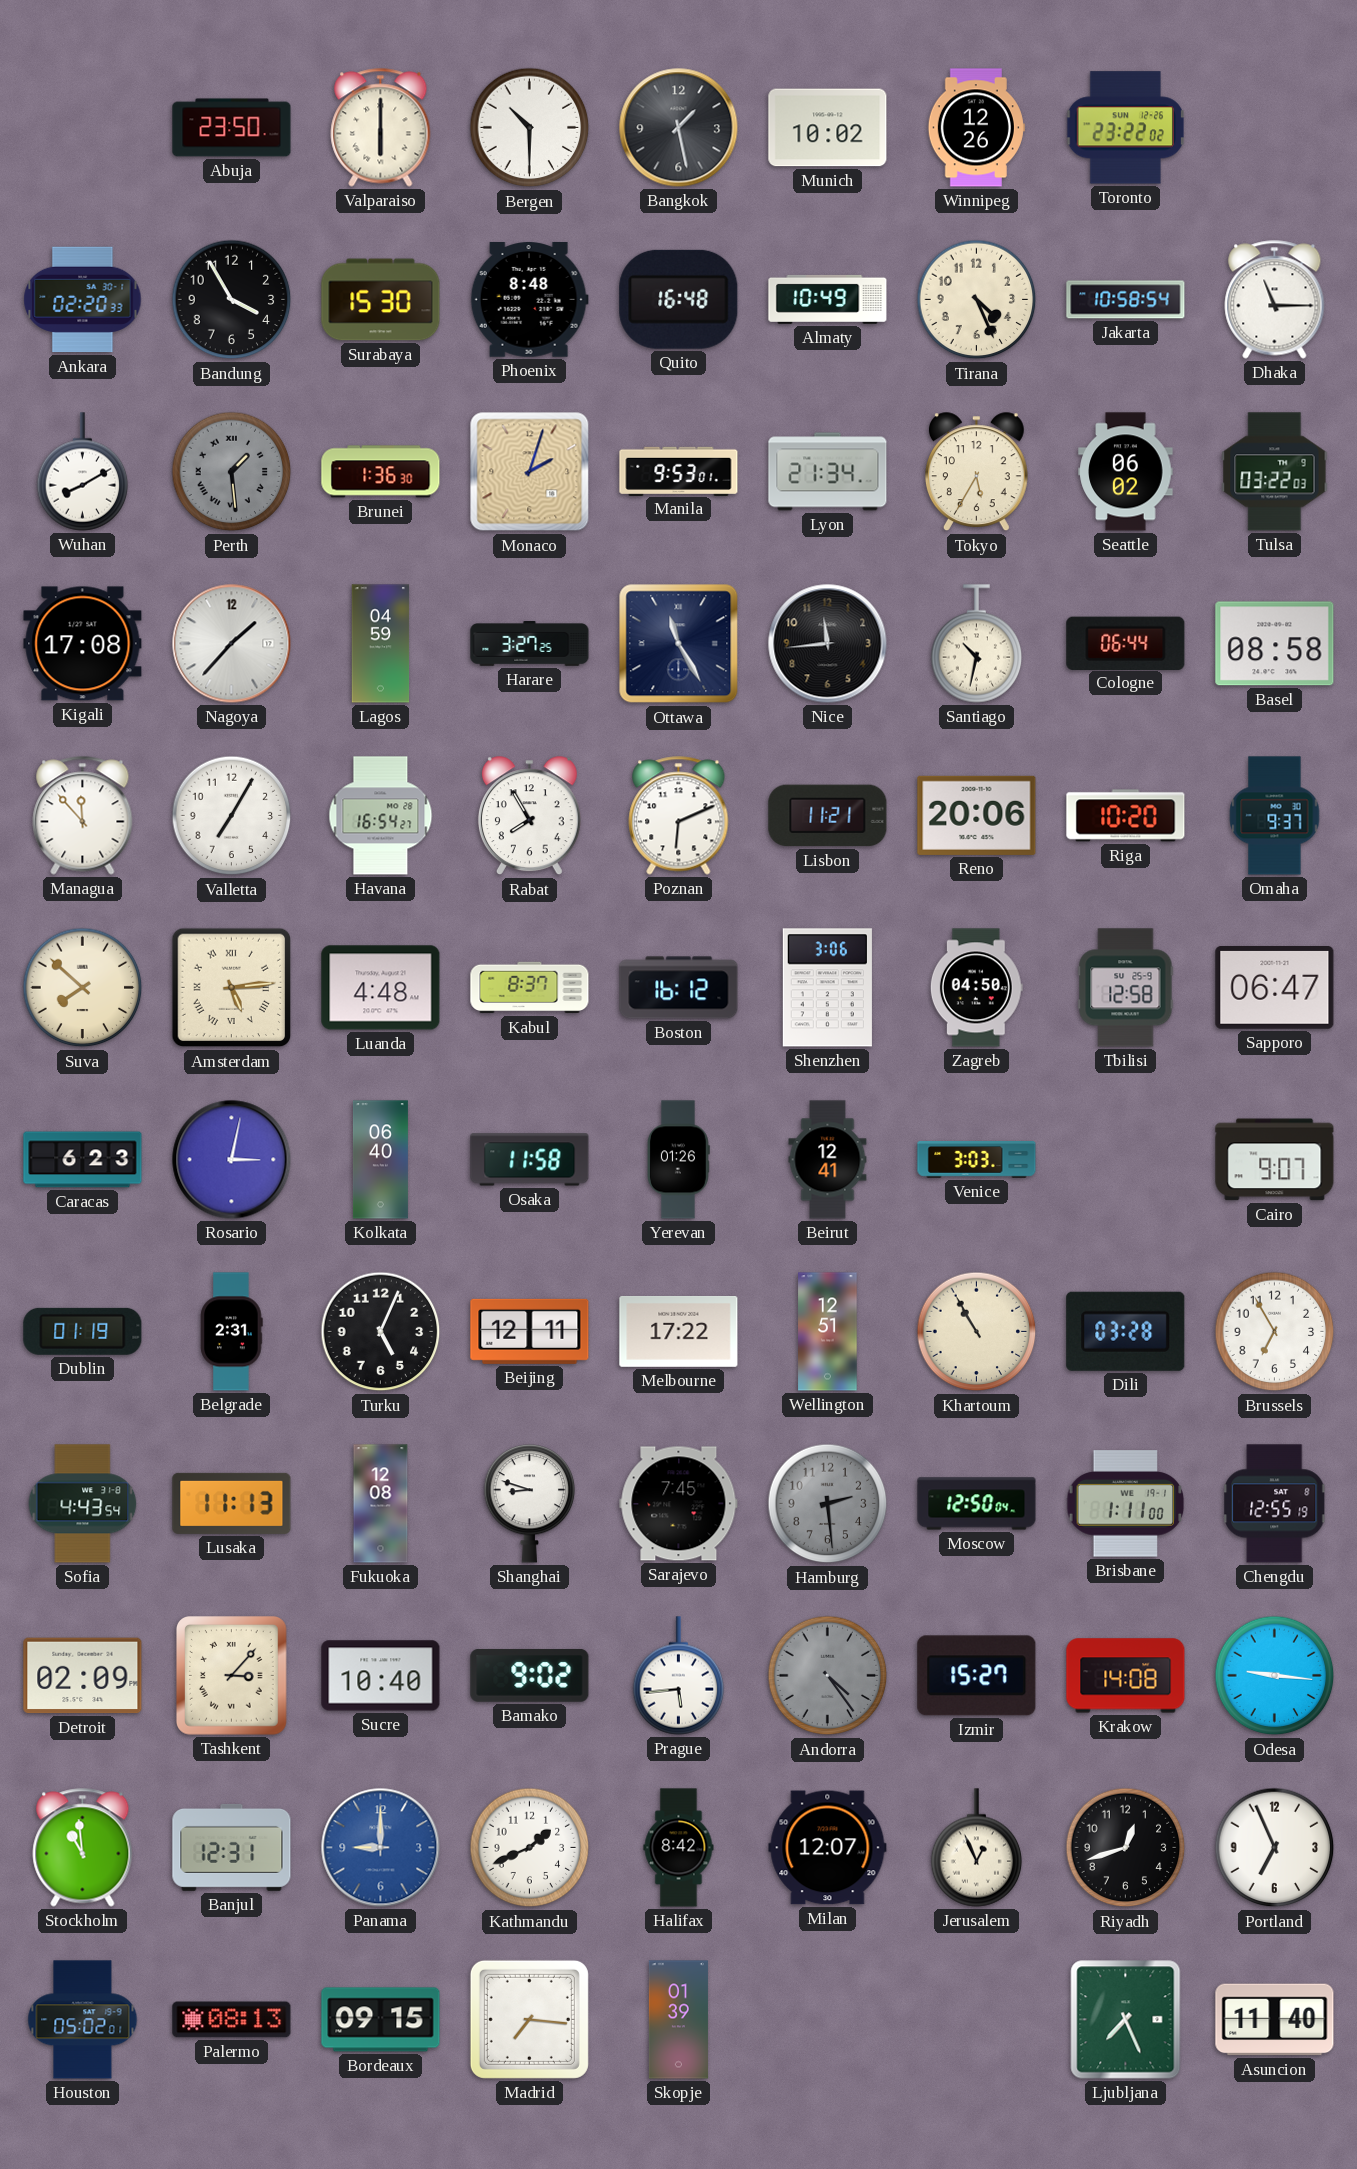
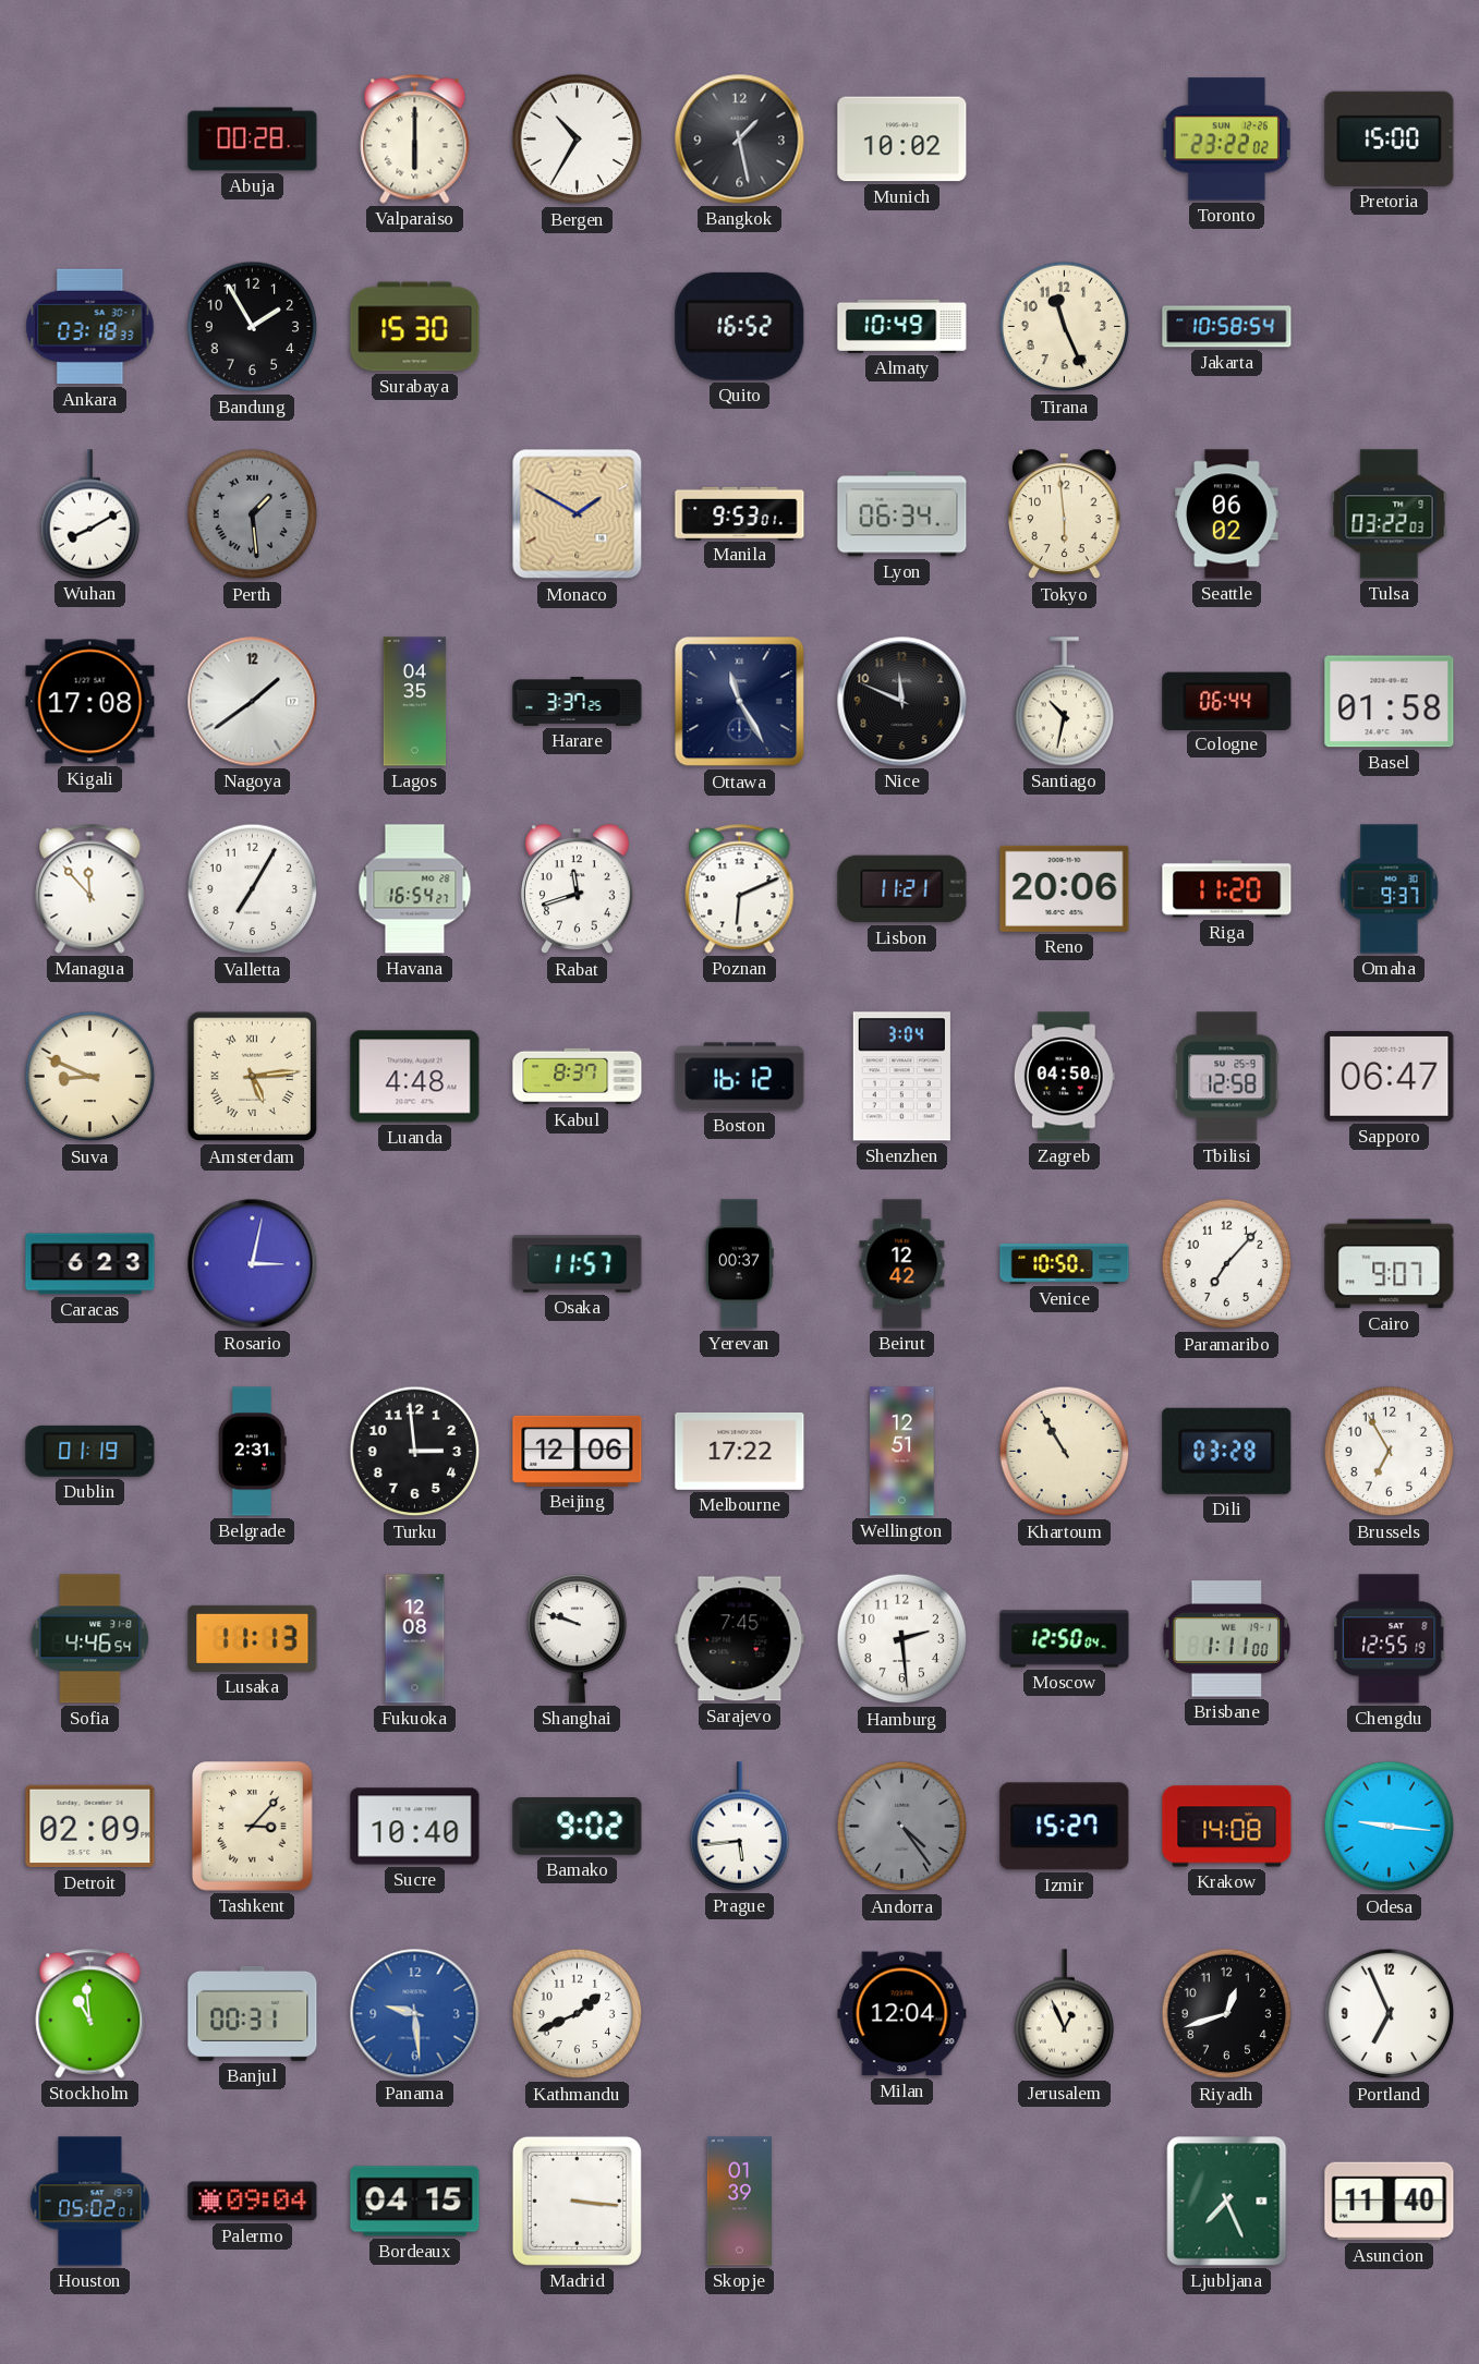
Abuja: 23:50 -> 00:28 (253, 140)
Bergen: 10:30 -> 10:35 (578, 140)
Winnipeg: 12:26 -> none (976, 128)
Pretoria: none -> 15:00 (1390, 138)
Ankara: 02:20 -> 03:18 (90, 327)
Bandung: 3:55 -> 1:55 (253, 327)
Phoenix: 8:48 -> none (529, 300)
Quito: 16:48 -> 16:52 (740, 326)
Tirana: 4:26 -> 11:26 (1065, 327)
Dhaka: 11:15 -> none (1275, 300)
Brunei: 1:36 -> none (381, 472)
Monaco: 2:03 -> 1:50 (578, 514)
Lyon: 21:34 -> 06:34 (902, 514)
Tokyo: 5:35 -> 5:59 (1064, 514)
Nagoya: 1:37 -> 1:39 (253, 702)
Lagos: 04:59 -> 04:35 (415, 702)
Harare: 3:27 -> 3:37 (578, 702)
Nice: 11:44 -> 11:49 (902, 702)
Basel: 08:58 -> 01:58 (1390, 702)
Rabat: 7:55 -> 11:42 (577, 889)
Riga: 10:20 -> 11:20 (1227, 889)
Suva: 7:52 -> 8:49 (90, 1077)
Shenzhen: 3:06 -> 3:04 (901, 1077)
Kolkata: 06:40 -> none (380, 1160)
Osaka: 11:58 -> 11:57 (578, 1264)
Yerevan: 01:26 -> 00:37 (740, 1264)
Beirut: 12:41 -> 12:42 (902, 1264)
Venice: 3:03 -> 10:50 (1065, 1264)
Paramaribo: none -> 7:07 (1227, 1264)
Turku: 5:04 -> 2:59 (415, 1452)
Beijing: 12:11 -> 12:06 (578, 1451)
Sofia: 4:43 -> 4:46 (90, 1639)
Shanghai: 8:48 -> 9:48 (578, 1639)
Hamburg dial: grey -> white (902, 1639)
Banjul: 12:31 -> 00:31 (253, 2013)
Panama: 9:00 -> 9:29 (415, 2014)
Halifax: 8:42 -> none (679, 1848)
Milan: 12:07 -> 12:04 (902, 2014)
Palermo: 08:13 -> 09:04 (253, 2202)
Bordeaux: 09:15 -> 04:15 (415, 2202)
Madrid: 7:16 -> 3:16 (577, 2201)
